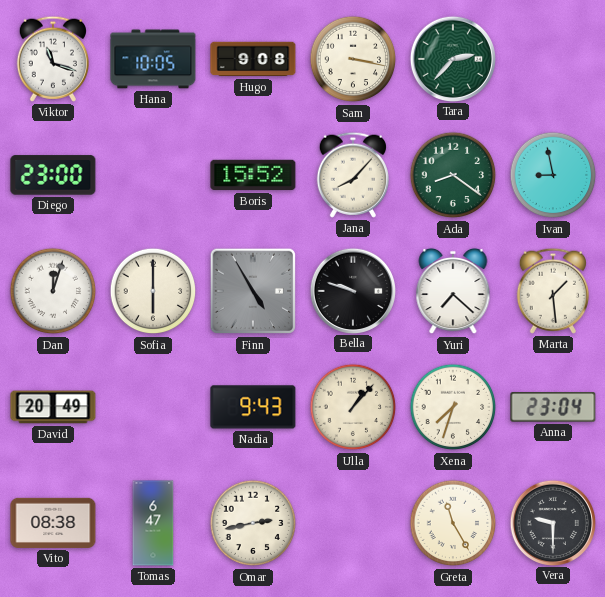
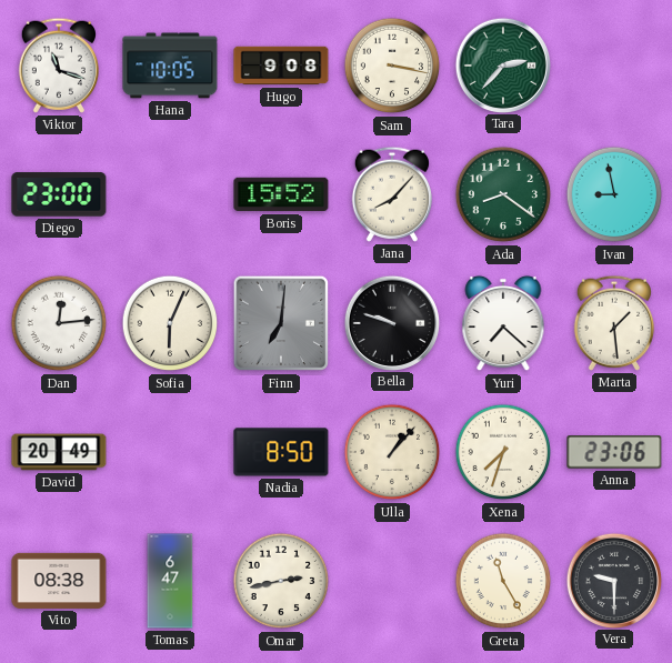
Dan: 12:03 -> 12:14 (59, 323)
Sofia: 6:00 -> 6:04 (170, 323)
Finn: 4:55 -> 7:01 (281, 323)
Nadia: 9:43 -> 8:50 (281, 452)
Anna: 23:04 -> 23:06 (614, 452)
